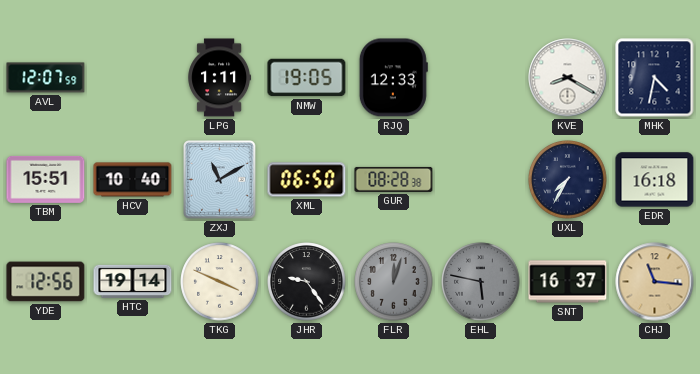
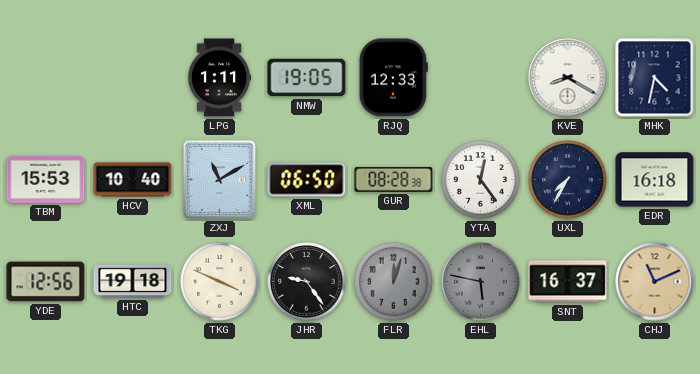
AVL: 12:07 -> none (46, 78)
TBM: 15:51 -> 15:53 (46, 179)
YTA: none -> 12:24 (481, 180)
HTC: 19:14 -> 19:18 (133, 281)
CHJ: 11:16 -> 11:11 (655, 282)
